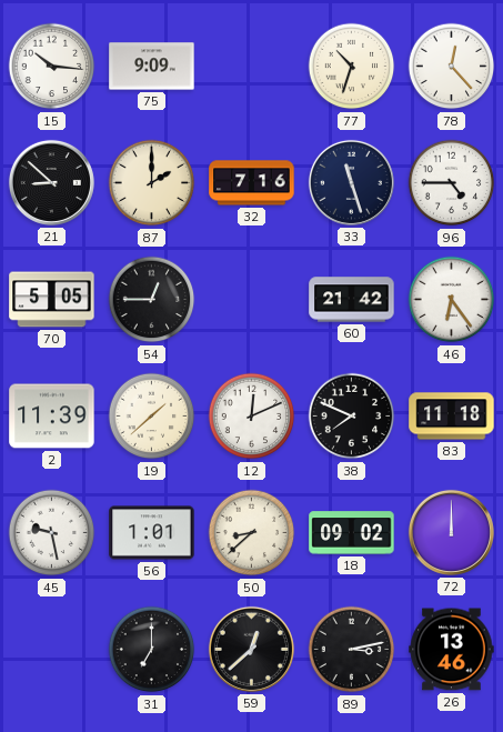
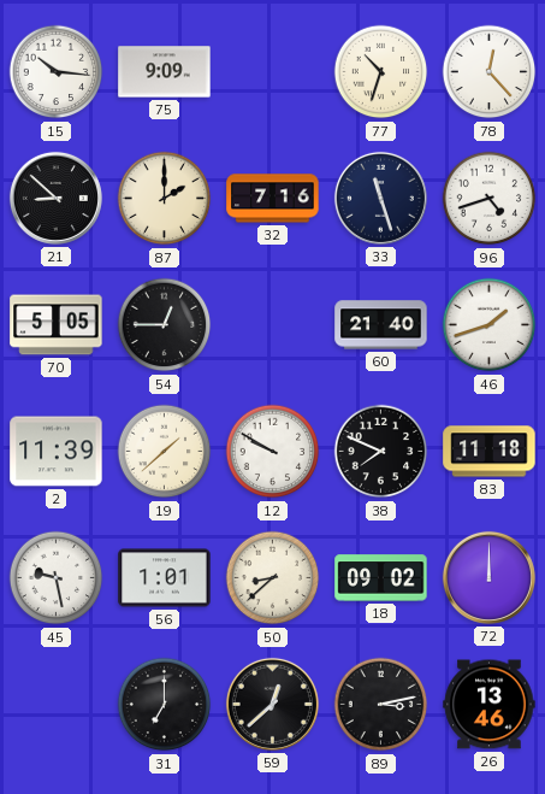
96: 4:45 -> 4:42 (490, 199)
60: 21:42 -> 21:40 (381, 325)
46: 6:24 -> 1:42 (490, 325)
12: 12:11 -> 9:50 (273, 452)
